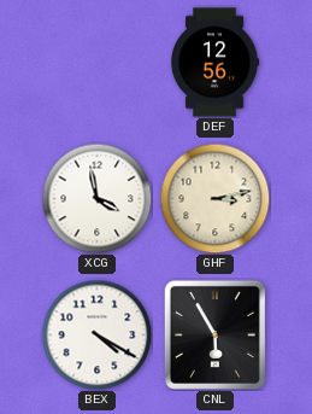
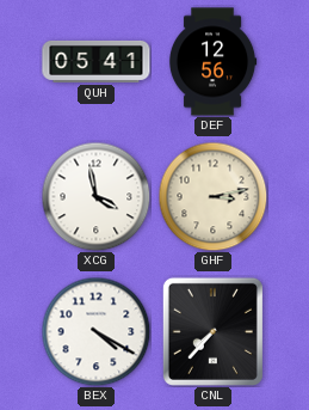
QUH: none -> 05:41 (97, 61)
CNL: 5:55 -> 7:37 (212, 331)
